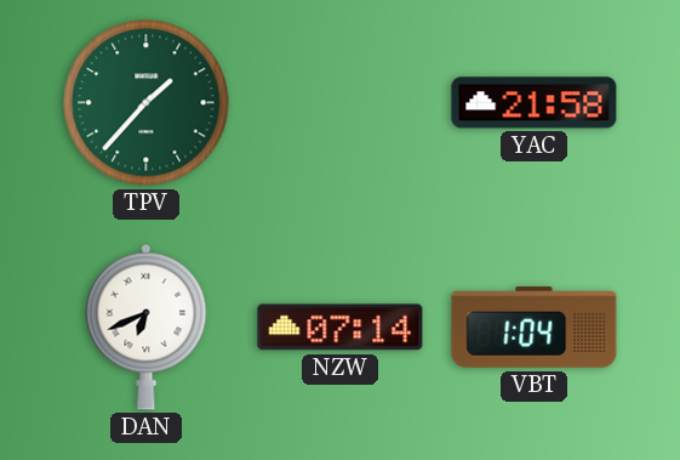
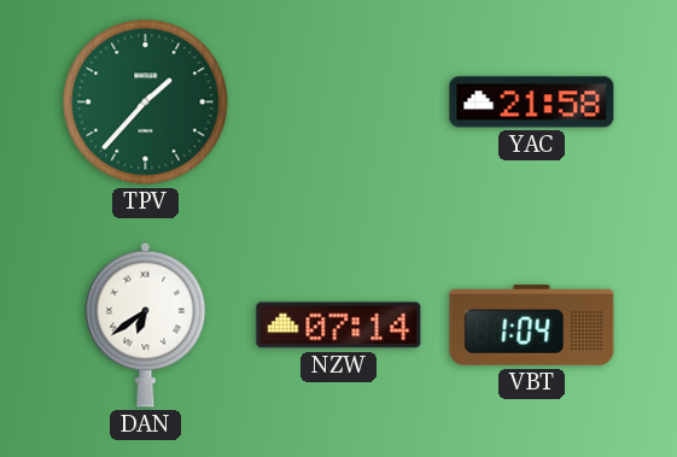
DAN: 6:41 -> 6:39 (146, 324)
